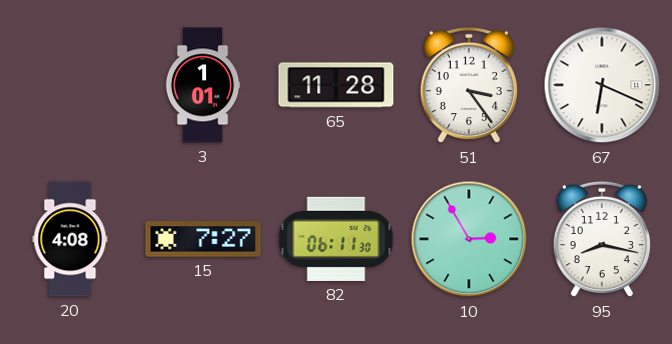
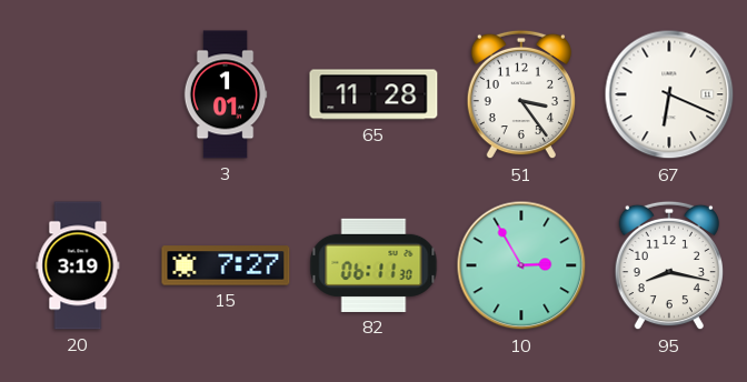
20: 4:08 -> 3:19 (78, 265)
